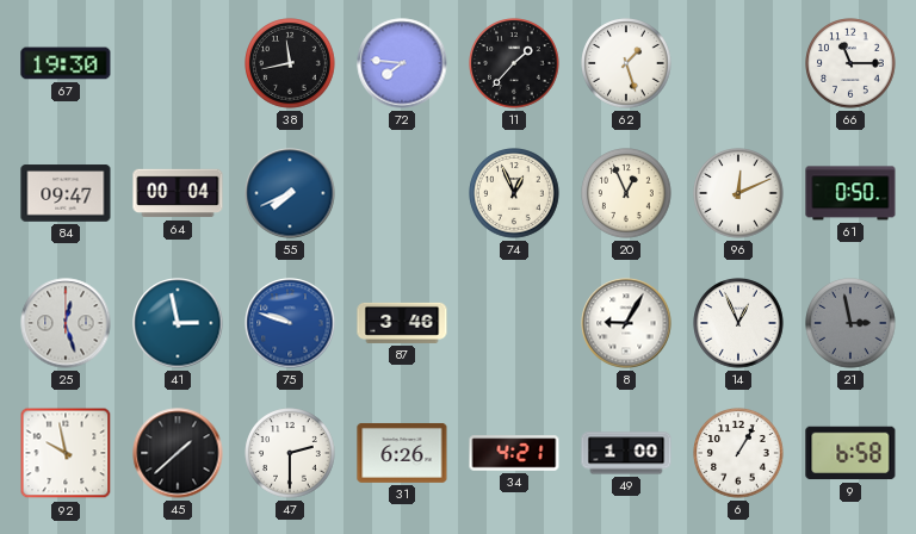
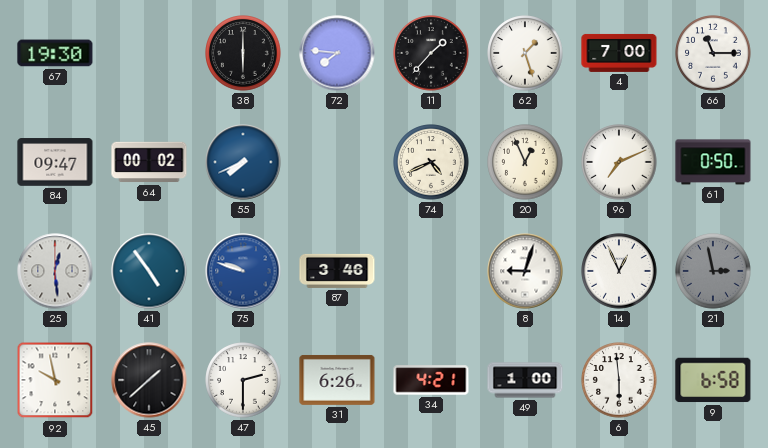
38: 11:43 -> 6:00 (243, 53)
4: none -> 7:00 (619, 53)
64: 00:04 -> 00:02 (149, 162)
74: 12:56 -> 4:41 (431, 162)
96: 12:11 -> 7:11 (619, 162)
25: 12:27 -> 12:29 (55, 271)
41: 2:58 -> 4:54 (149, 271)
8: 9:05 -> 9:03 (525, 271)
6: 1:05 -> 5:59 (619, 380)
